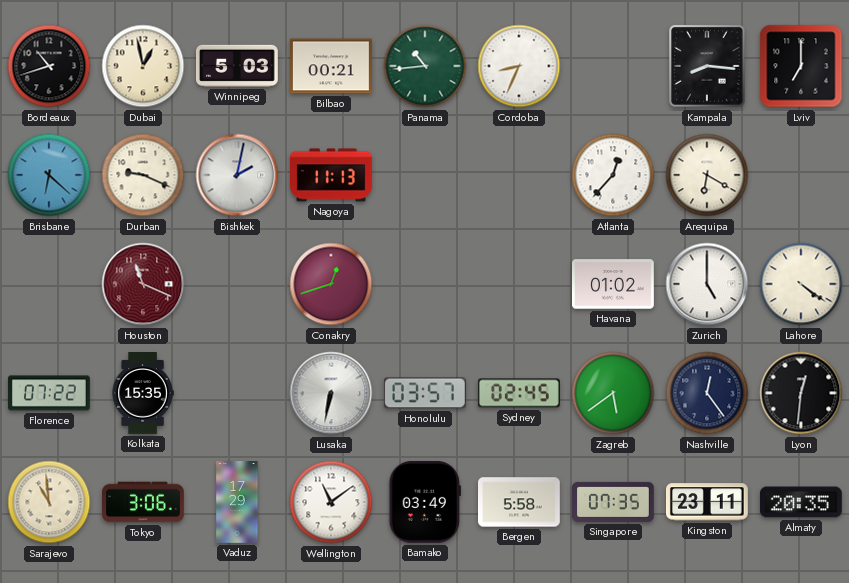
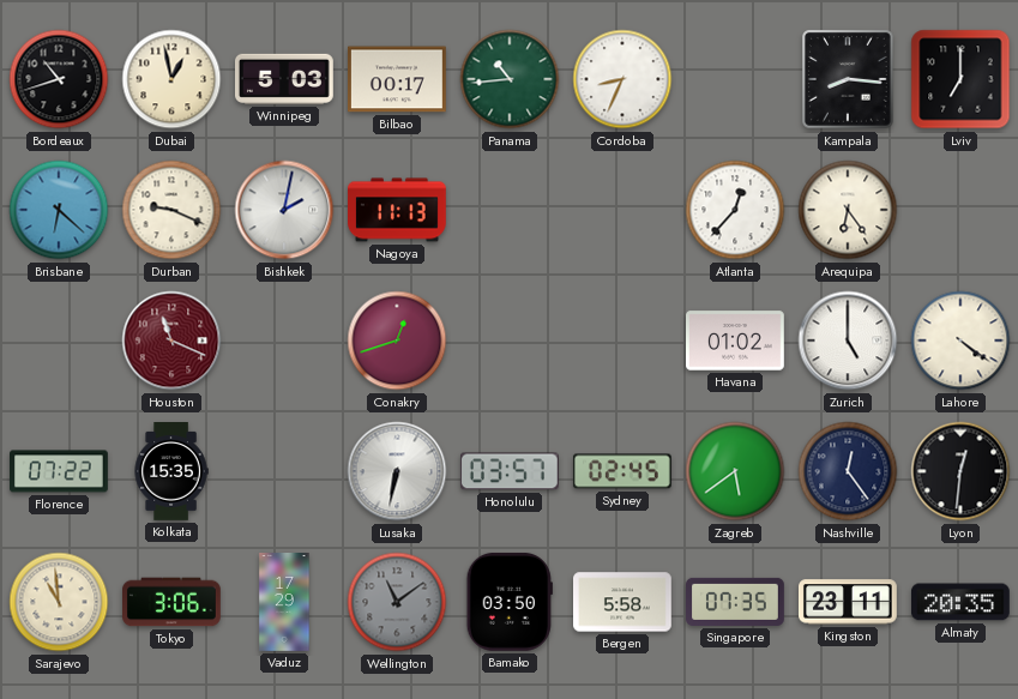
Bilbao: 00:21 -> 00:17 (398, 79)
Arequipa: 6:20 -> 6:24 (848, 210)
Wellington dial: white -> grey (397, 602)
Bamako: 03:49 -> 03:50 (510, 602)
